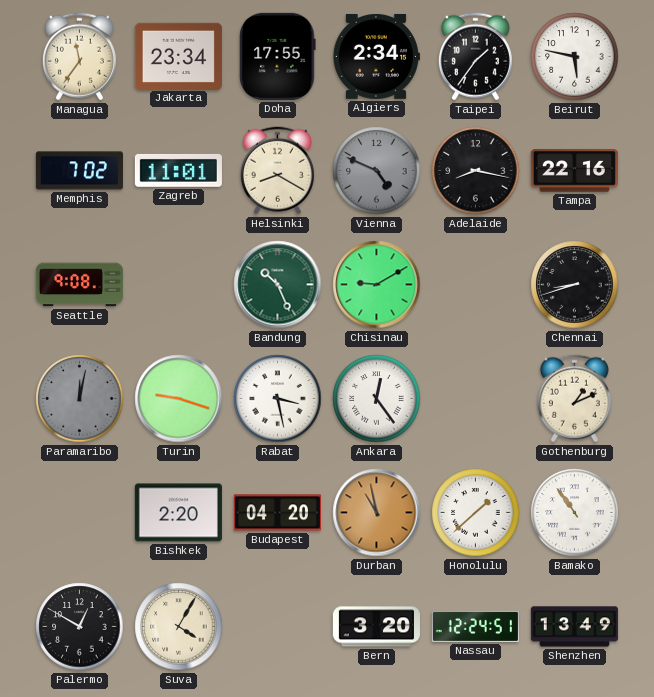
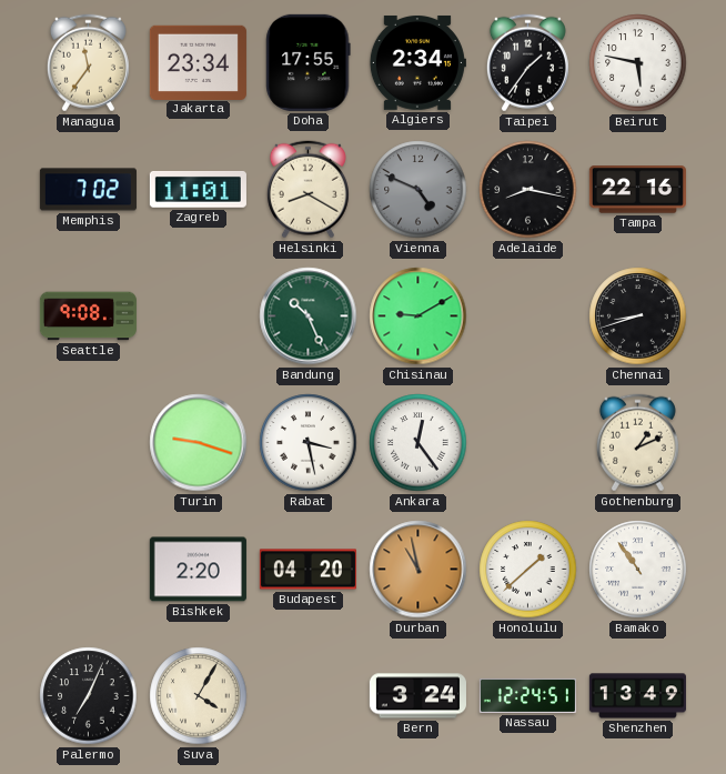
Paramaribo: 12:02 -> none (80, 399)
Palermo: 12:50 -> 7:04 (89, 696)
Bern: 3:20 -> 3:24 (417, 696)
